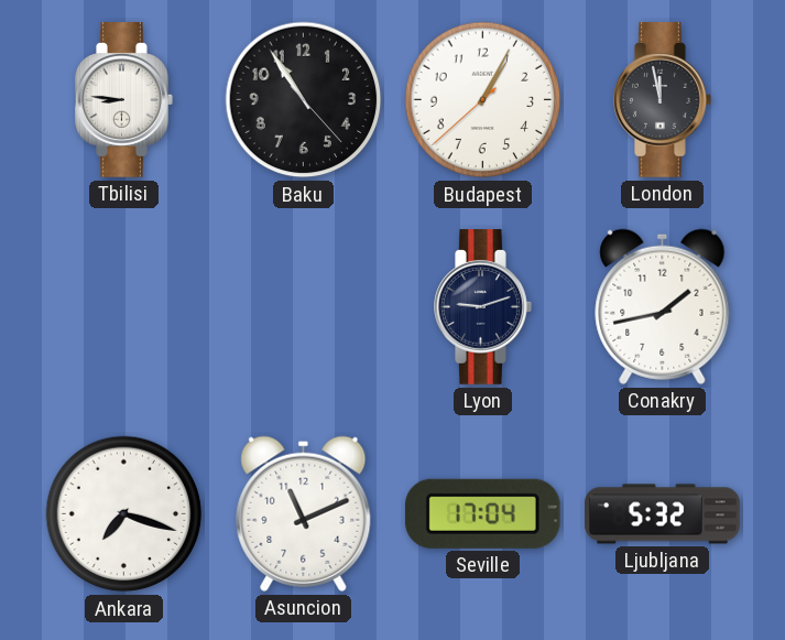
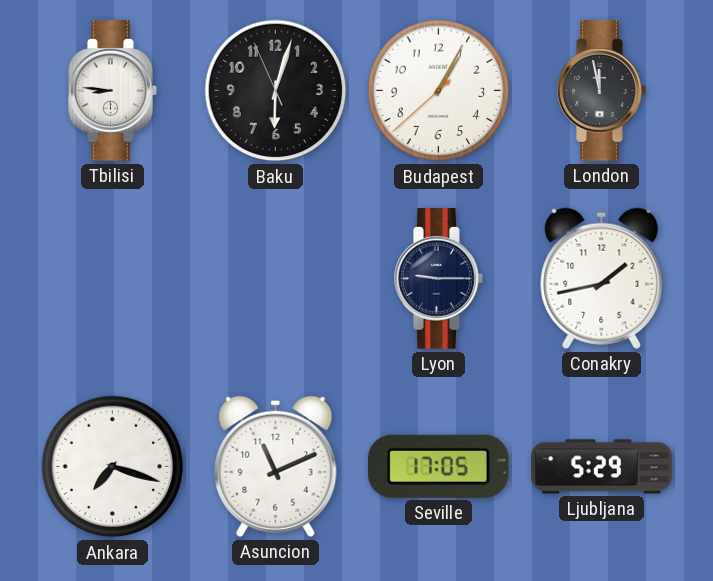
Baku: 10:54 -> 6:02 (276, 91)
Lyon: 9:12 -> 9:15 (439, 279)
Seville: 17:04 -> 17:05 (438, 466)
Ljubljana: 5:32 -> 5:29 (602, 467)
